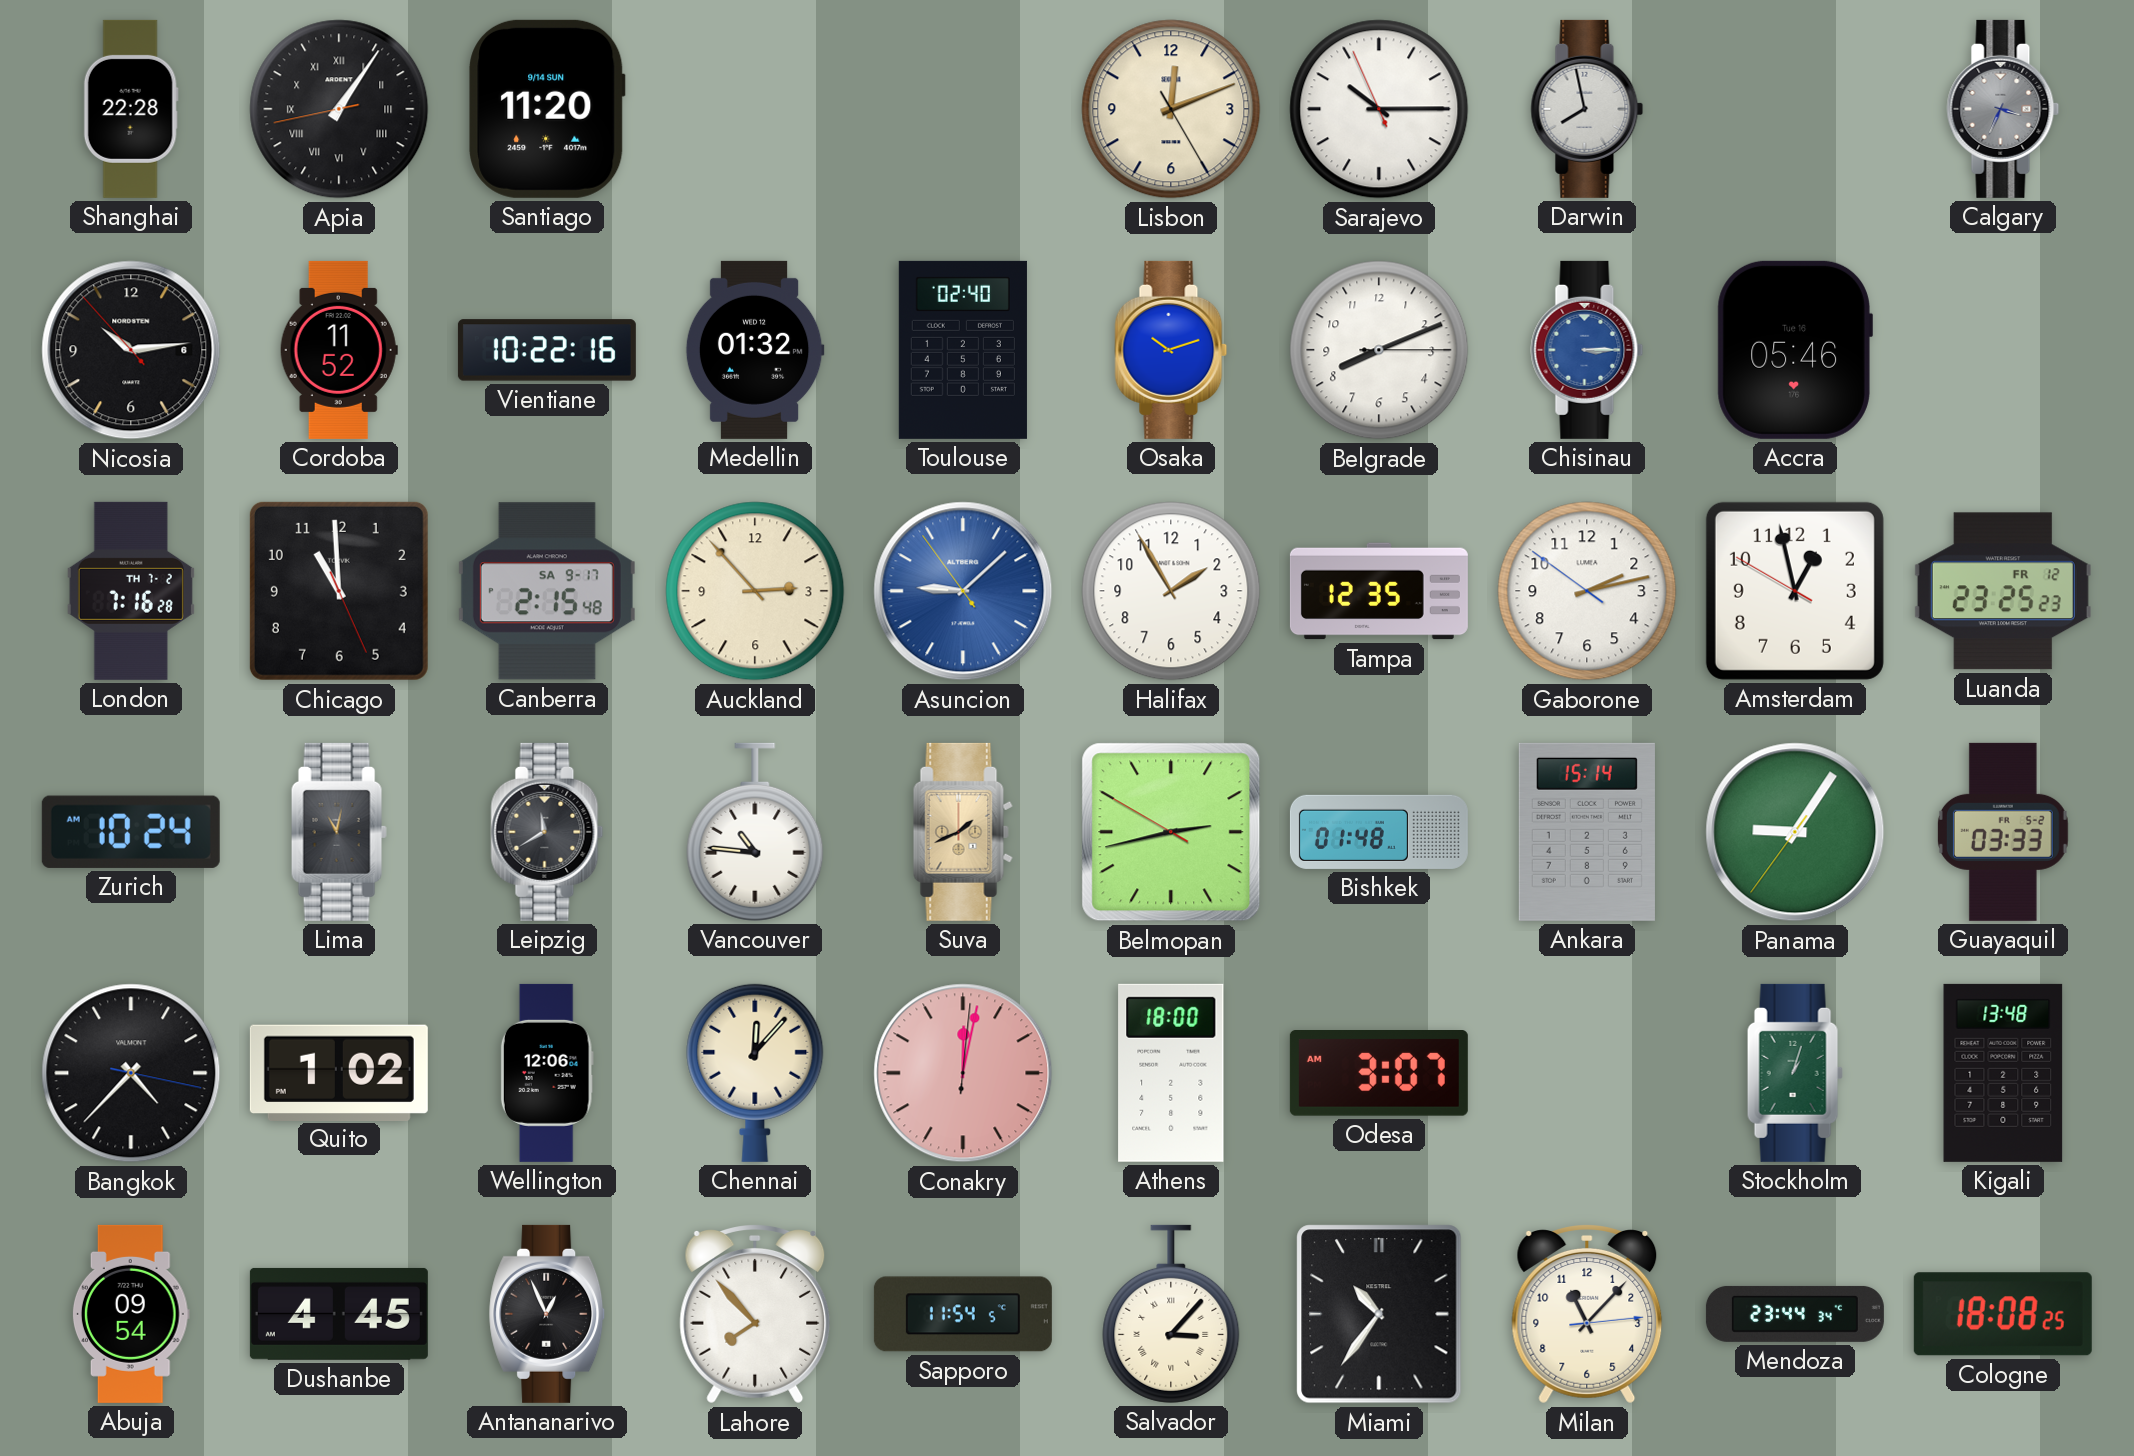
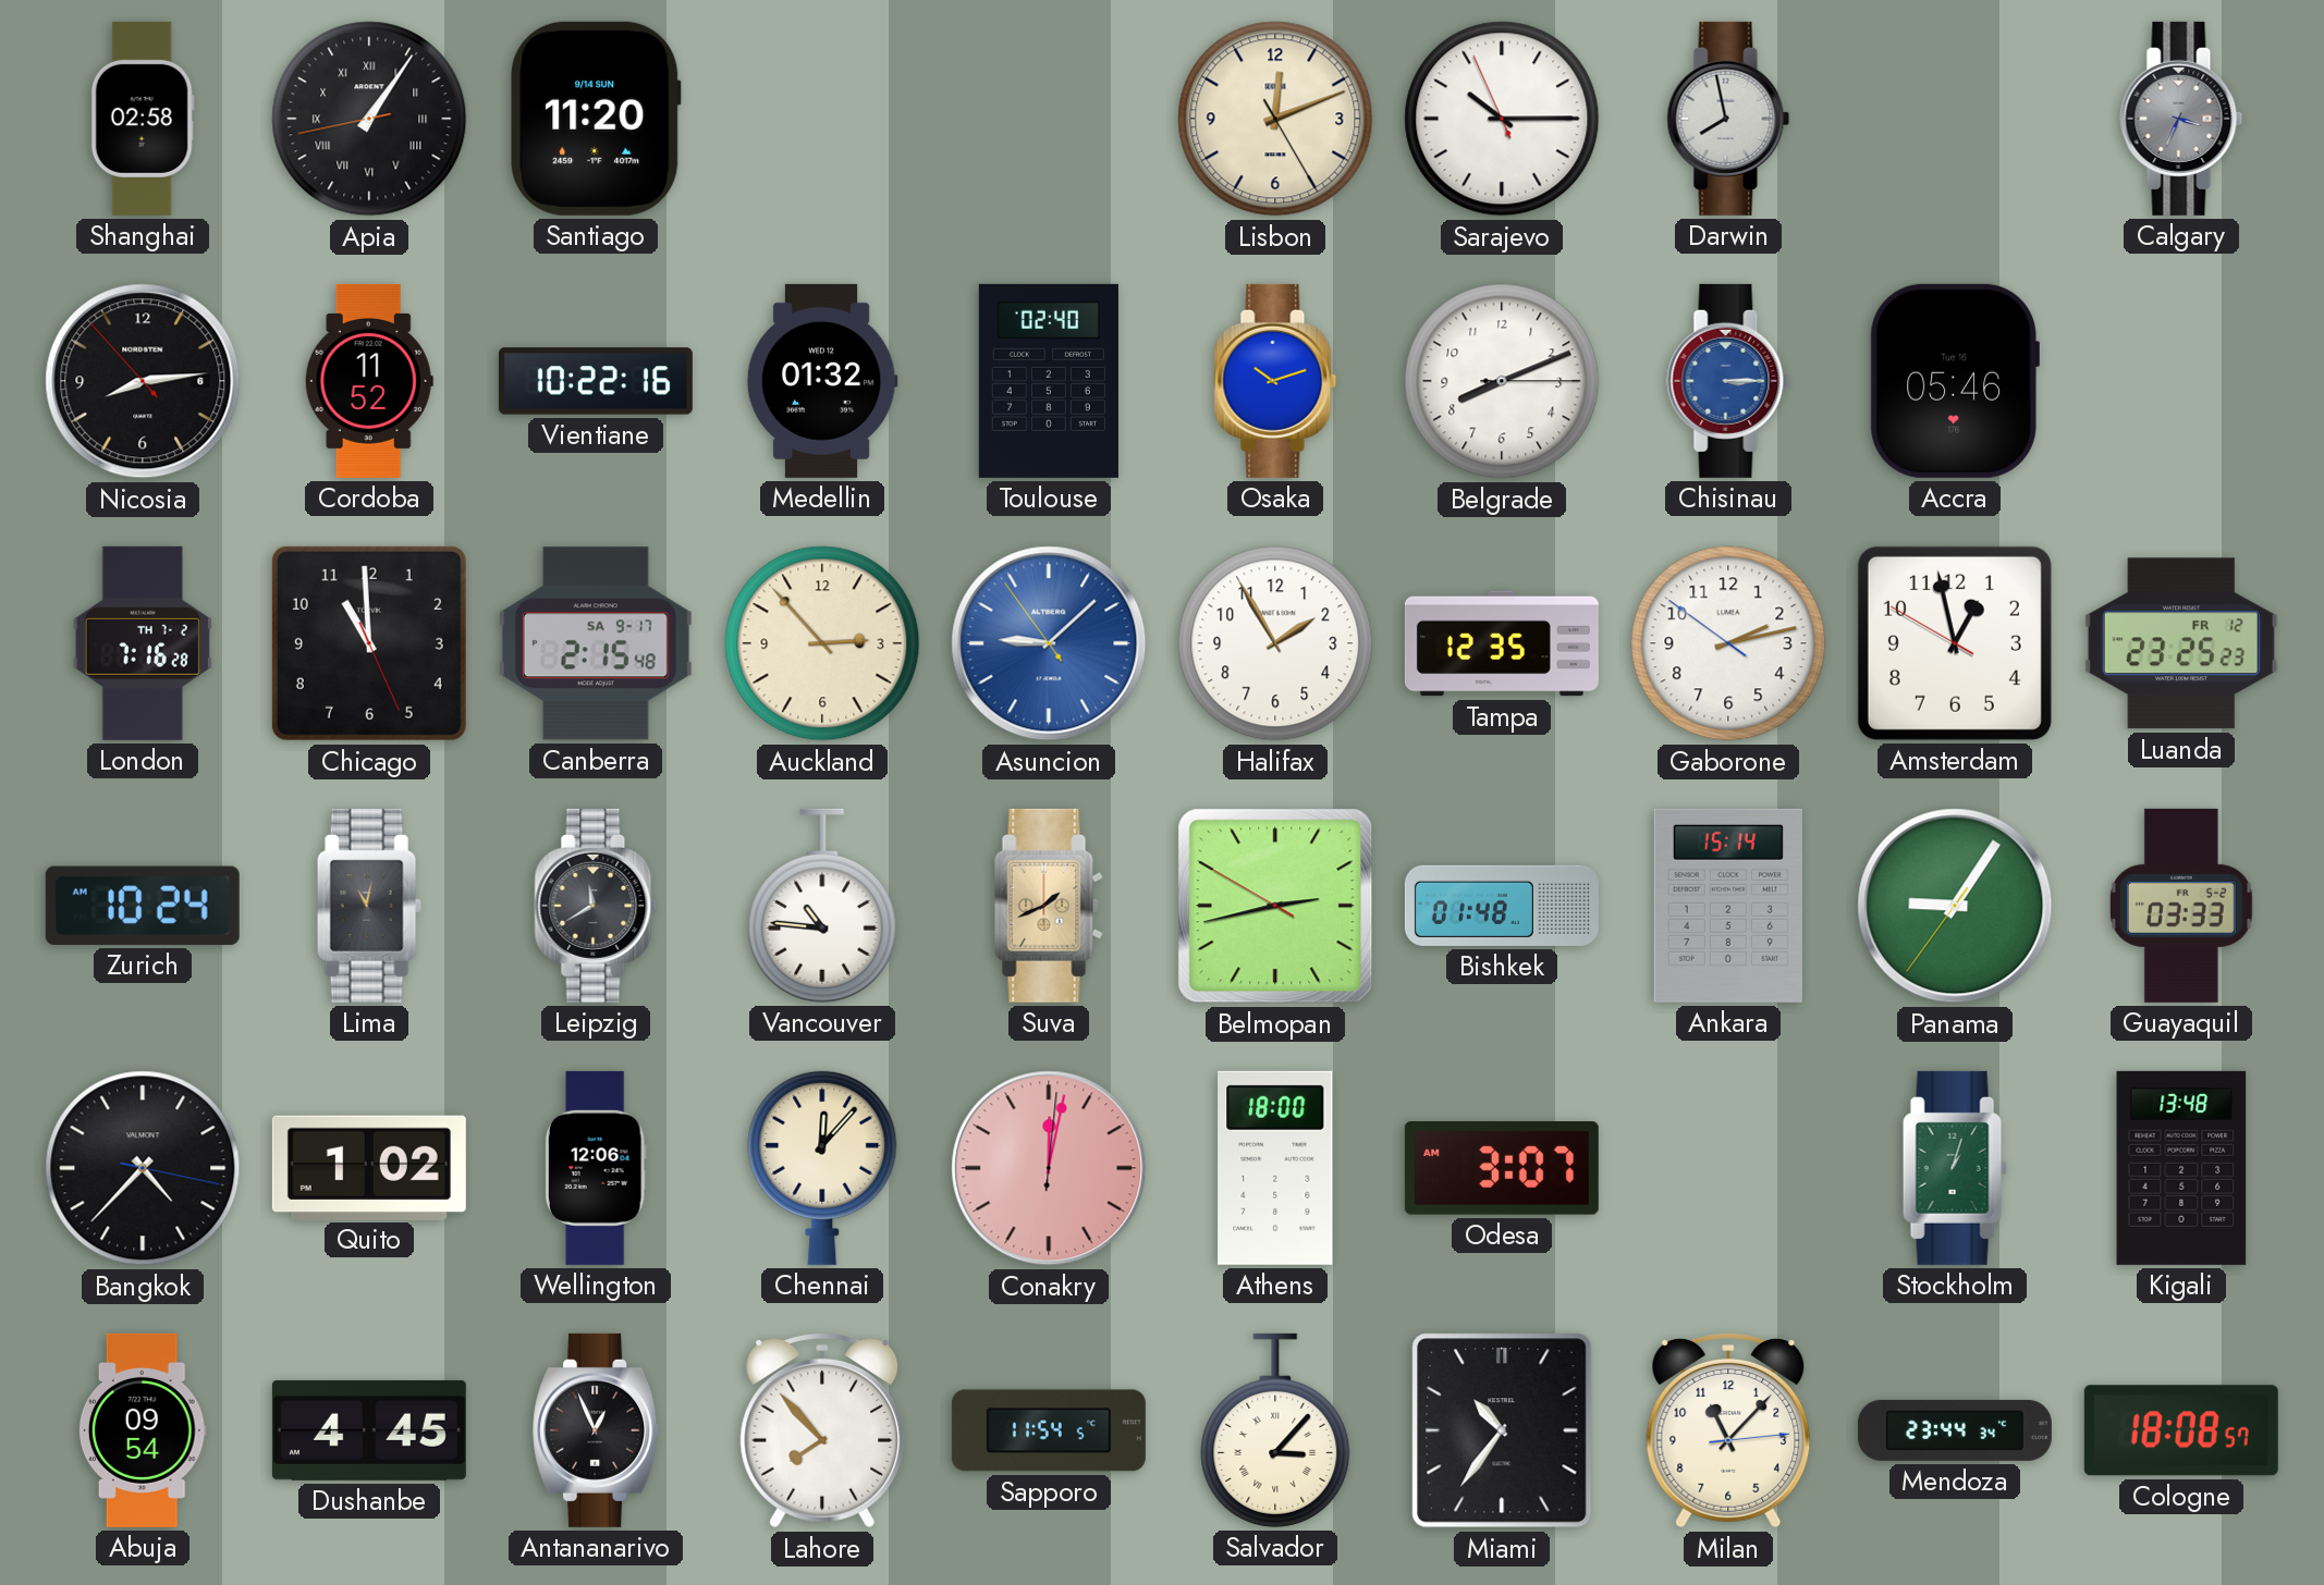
Shanghai: 22:28 -> 02:58 (143, 119)
Nicosia: 10:13 -> 8:13 (143, 381)
Cologne: 18:08:25 -> 18:08:57 (2181, 1430)
